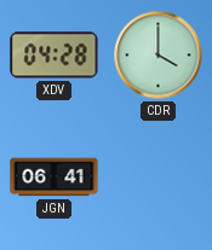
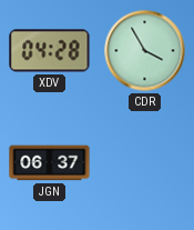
CDR: 4:00 -> 3:55 (145, 51)
JGN: 06:41 -> 06:37 (50, 163)
